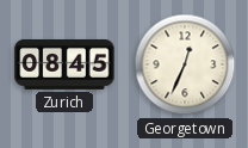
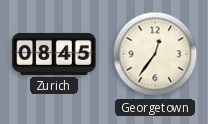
Georgetown: 12:34 -> 12:36 (155, 54)
